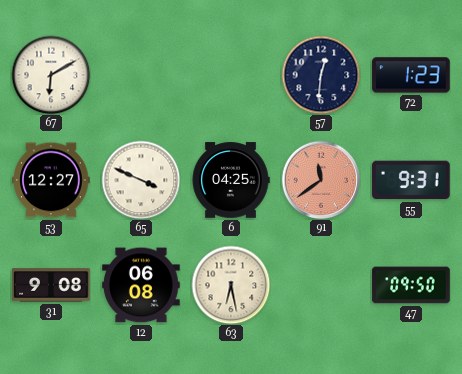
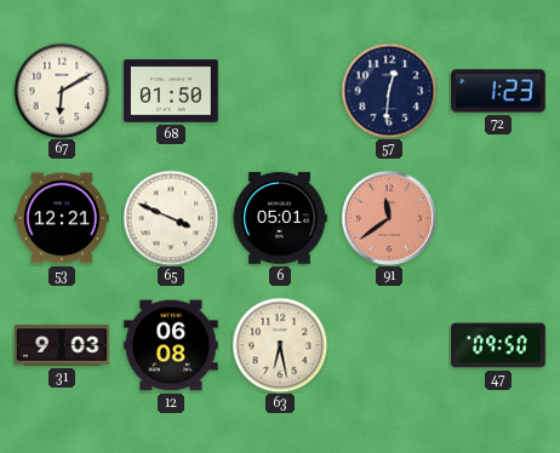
68: none -> 01:50 (171, 91)
53: 12:27 -> 12:21 (62, 218)
6: 04:25 -> 05:01 (280, 218)
55: 9:31 -> none (411, 180)
31: 9:08 -> 9:03 (62, 345)
